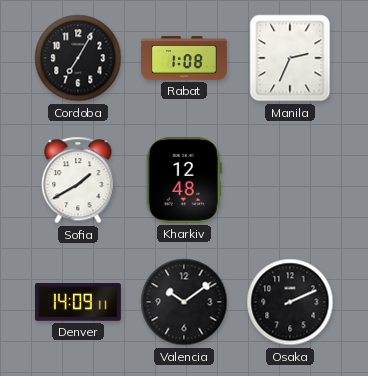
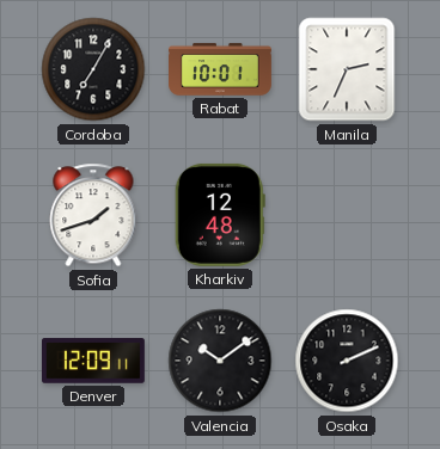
Rabat: 1:08 -> 10:01 (221, 69)
Sofia: 1:40 -> 1:42 (93, 215)
Denver: 14:09 -> 12:09 (93, 361)
